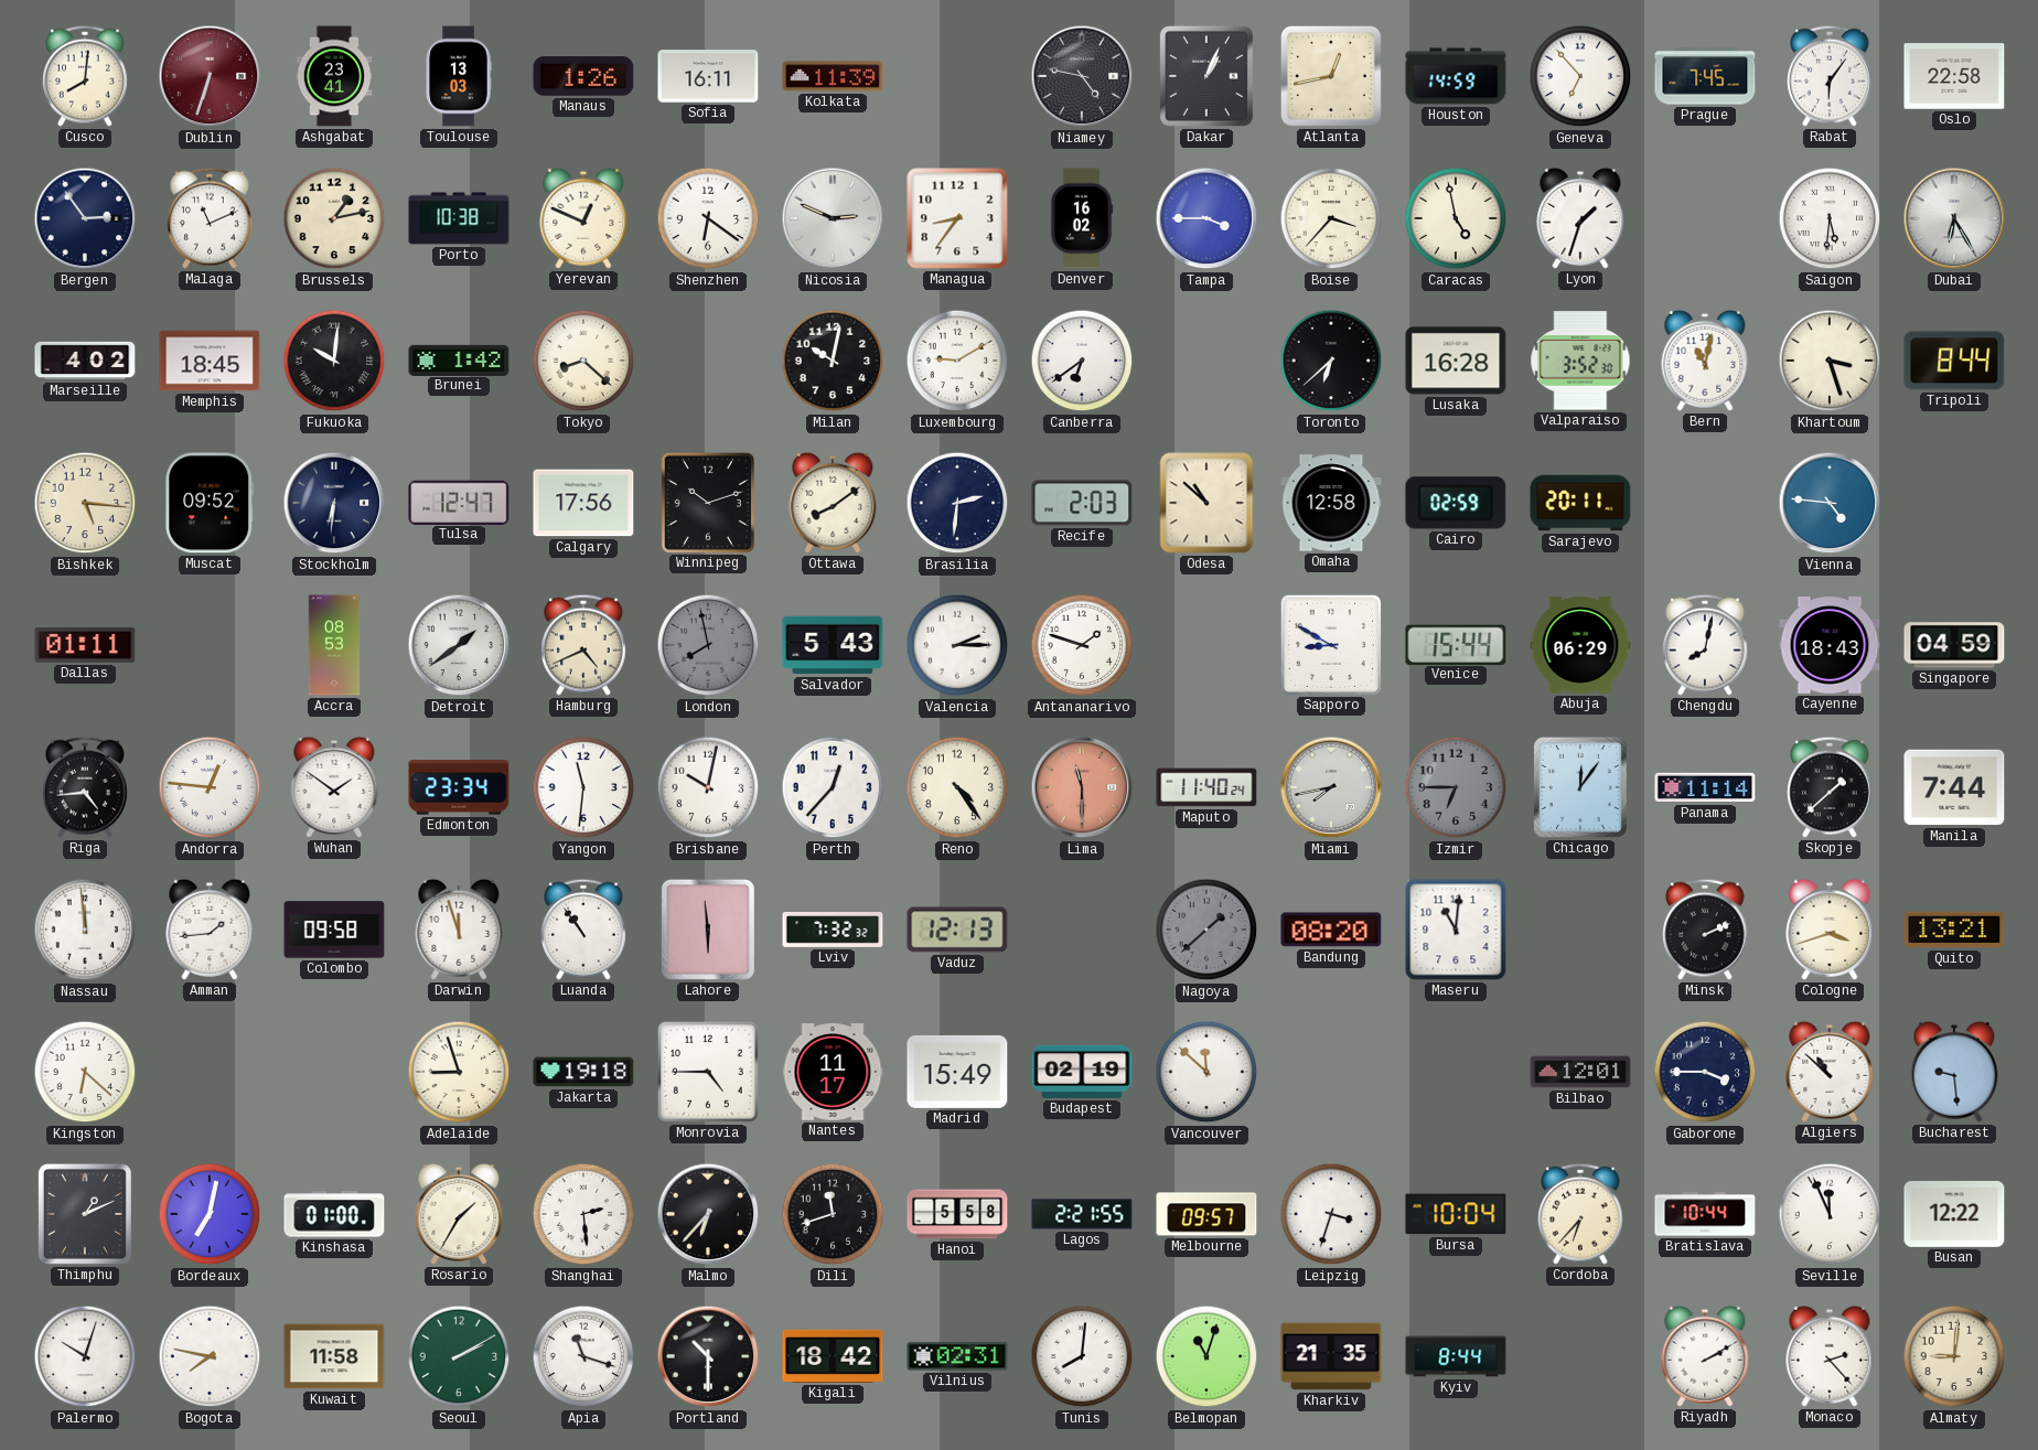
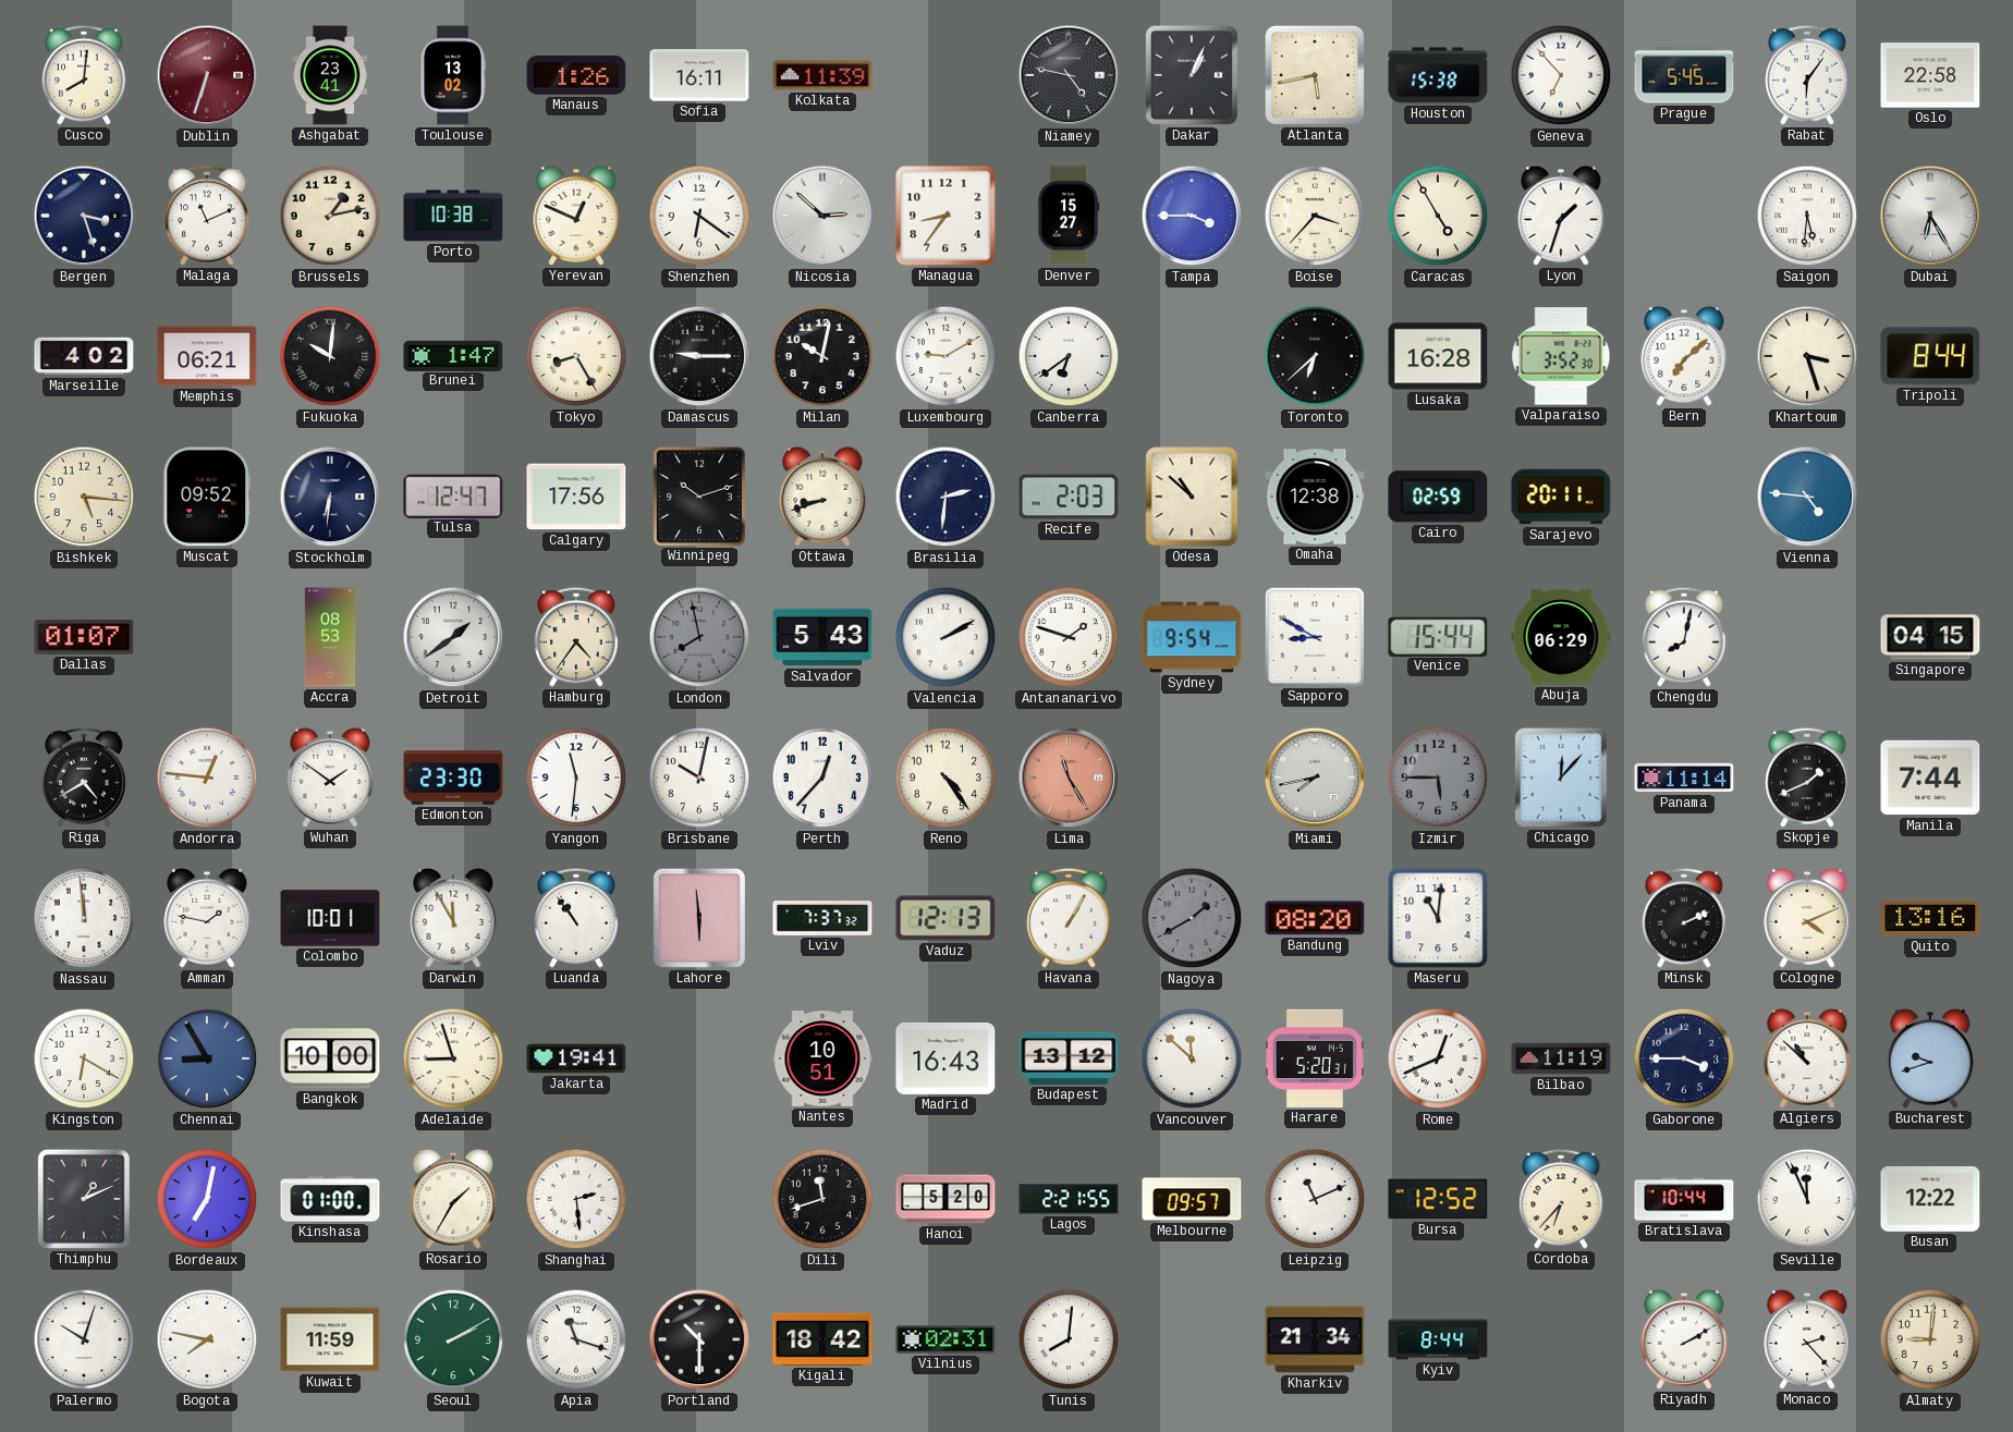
Toulouse: 13:03 -> 13:02 (453, 75)
Atlanta: 12:43 -> 5:43 (1315, 75)
Houston: 14:59 -> 15:38 (1438, 75)
Prague: 7:45 -> 5:45 (1684, 75)
Bergen: 2:54 -> 3:27 (84, 216)
Nicosia: 2:49 -> 2:52 (822, 216)
Denver: 16:02 -> 15:27 (1069, 216)
Caracas: 4:58 -> 4:55 (1438, 216)
Memphis: 18:45 -> 06:21 (207, 356)
Brunei: 1:42 -> 1:47 (453, 355)
Tokyo: 8:22 -> 8:25 (576, 356)
Damascus: none -> 9:15 (699, 356)
Bern: 11:02 -> 7:08 (1684, 356)
Ottawa: 8:09 -> 8:42 (822, 497)
Omaha: 12:58 -> 12:38 (1315, 497)
Dallas: 01:11 -> 01:07 (84, 637)
Hamburg: 4:41 -> 4:36 (577, 637)
Valencia: 2:15 -> 2:10 (945, 637)
Sydney: none -> 9:54 (1192, 637)
Cayenne: 18:43 -> none (1830, 645)
Singapore: 04:59 -> 04:15 (1930, 637)
Riga: 4:44 -> 4:40 (85, 778)
Edmonton: 23:34 -> 23:30 (453, 778)
Lima: 11:30 -> 11:25 (1069, 778)
Maputo: 11:40 -> none (1206, 787)
Izmir: 6:45 -> 5:45 (1438, 778)
Chicago: 12:06 -> 12:07 (1561, 778)
Skopje: 1:38 -> 1:41 (1808, 778)
Amman: 1:44 -> 1:47 (207, 918)
Colombo: 09:58 -> 10:01 (330, 918)
Darwin: 11:57 -> 11:55 (453, 918)
Lviv: 7:32 -> 7:37 (822, 918)
Havana: none -> 1:05 (1070, 918)
Nagoya: 1:38 -> 1:40 (1192, 918)
Cologne: 3:42 -> 4:11 (1807, 918)
Quito: 13:21 -> 13:16 (1930, 918)
Kingston: 6:22 -> 6:20 (84, 1058)
Chennai: none -> 8:55 (207, 1058)
Bangkok: none -> 10:00 (330, 1058)
Jakarta: 19:18 -> 19:41 (576, 1058)
Monrovia: 4:45 -> none (709, 1073)
Nantes: 11:17 -> 10:51 (822, 1060)
Madrid: 15:49 -> 16:43 (945, 1058)
Budapest: 02:19 -> 13:12 (1069, 1058)
Harare: none -> 5:20 (1315, 1058)
Rome: none -> 12:41 (1438, 1058)
Bilbao: 12:01 -> 11:19 (1561, 1058)
Bucharest: 9:29 -> 9:42 (1930, 1058)
Malmo: 6:37 -> none (708, 1214)
Hanoi: 5:58 -> 5:20 (945, 1199)
Leipzig: 3:33 -> 11:11 (1315, 1199)
Bursa: 10:04 -> 12:52 (1438, 1199)
Kuwait: 11:58 -> 11:59 (330, 1339)
Belmopan: 11:03 -> none (1206, 1356)
Kharkiv: 21:35 -> 21:34 (1315, 1339)
